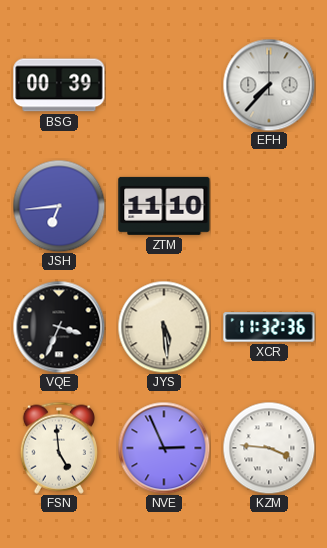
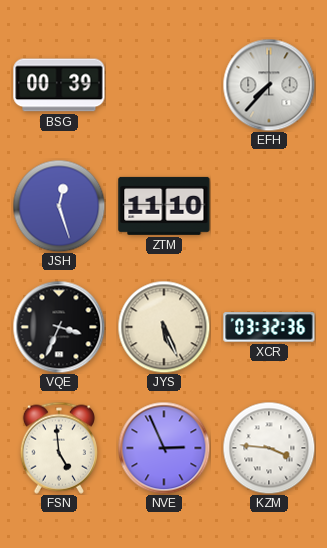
JSH: 6:44 -> 12:27 (59, 206)
JYS: 5:29 -> 5:26 (164, 327)
XCR: 11:32 -> 03:32 (269, 327)
